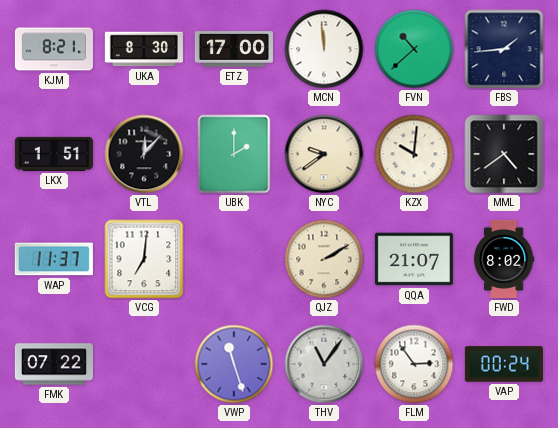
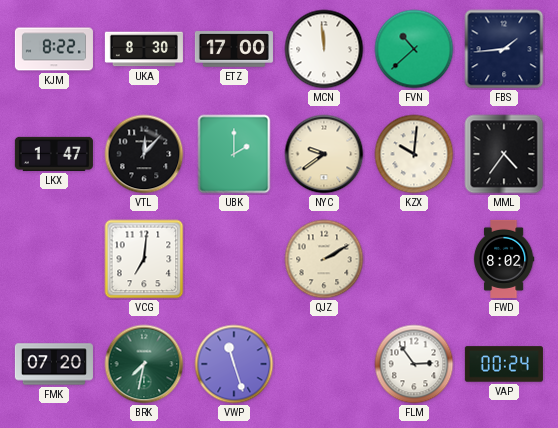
KJM: 8:21 -> 8:22 (54, 49)
LKX: 1:51 -> 1:47 (54, 154)
MML: 4:39 -> 4:36 (504, 154)
WAP: 11:37 -> none (54, 259)
QQA: 21:07 -> none (414, 259)
FMK: 07:22 -> 07:20 (54, 364)
BRK: none -> 7:32 (144, 364)
THV: 11:06 -> none (324, 364)
